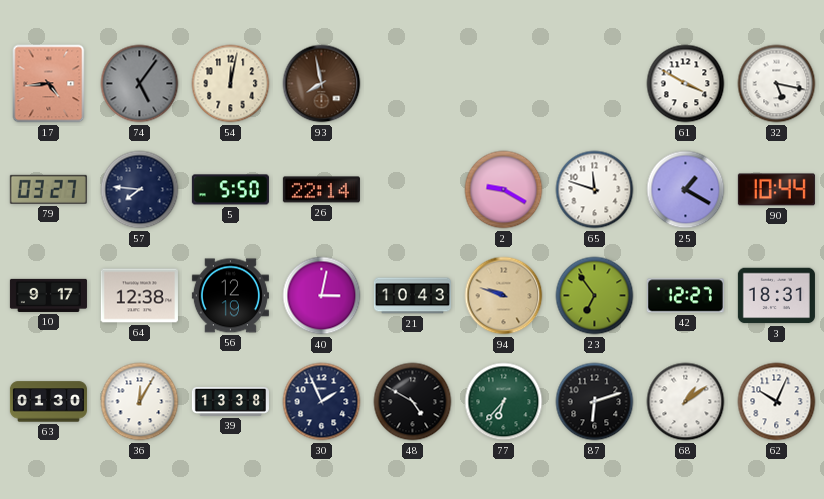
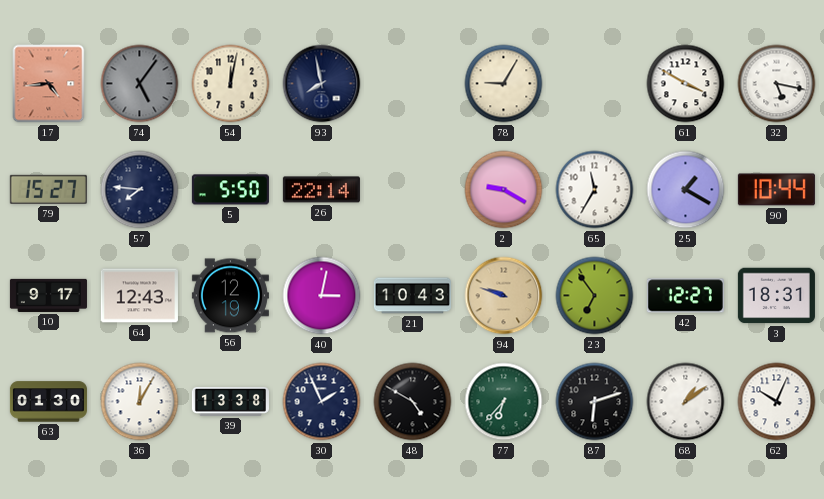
93 dial: brown -> navy (322, 84)
78: none -> 9:05 (504, 84)
79: 03:27 -> 15:27 (48, 189)
65: 11:48 -> 11:35 (595, 190)
64: 12:38 -> 12:43 (139, 296)
